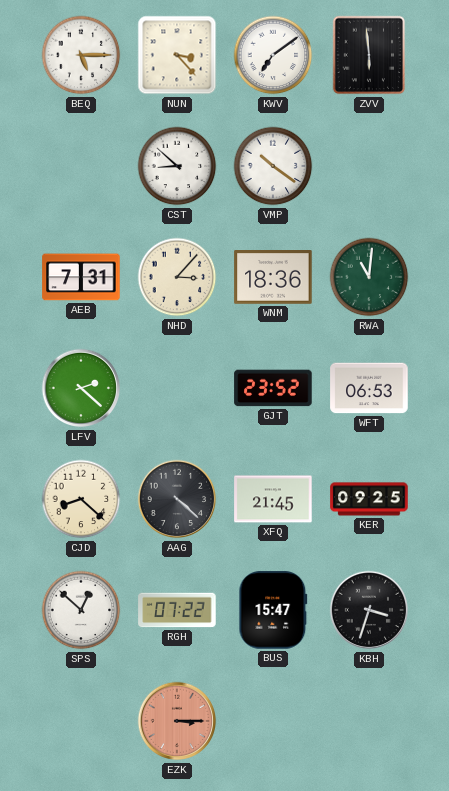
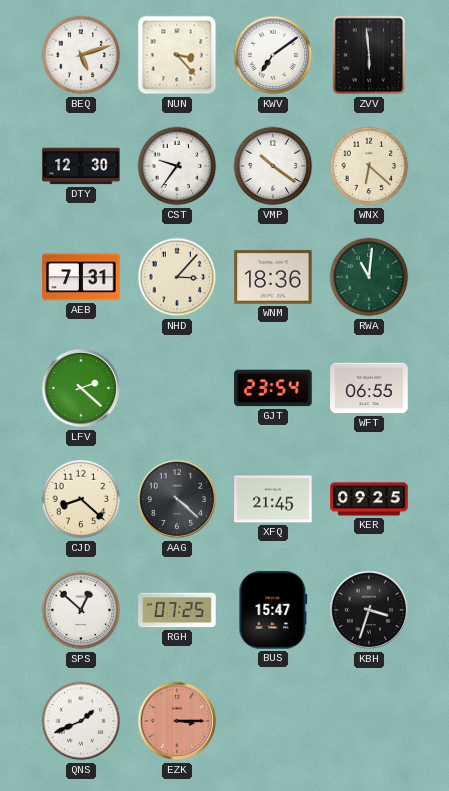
BEQ: 5:15 -> 5:12 (81, 55)
DTY: none -> 12:30 (81, 166)
CST: 8:52 -> 9:36 (177, 166)
WNX: none -> 6:22 (369, 166)
GJT: 23:52 -> 23:54 (273, 388)
WFT: 06:53 -> 06:55 (369, 388)
RGH: 07:22 -> 07:25 (177, 610)
QNS: none -> 1:41 (81, 721)
